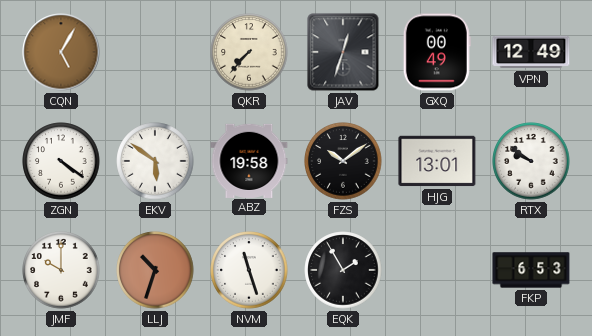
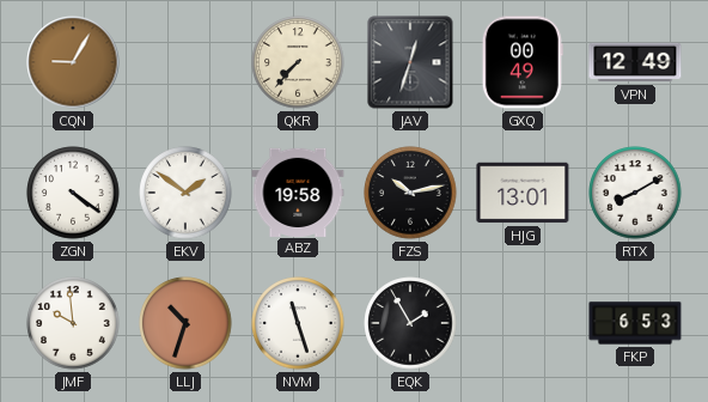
CQN: 5:05 -> 9:05 (73, 62)
EKV: 5:51 -> 1:51 (185, 193)
FZS: 10:09 -> 10:13 (410, 193)
RTX: 9:51 -> 8:10 (635, 193)
JMF: 10:00 -> 9:59 (73, 323)
